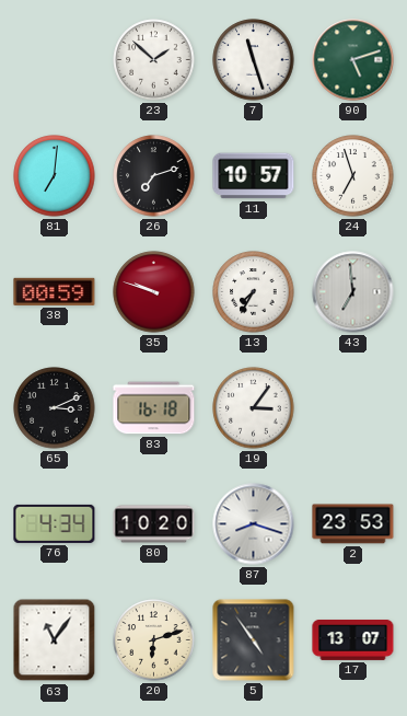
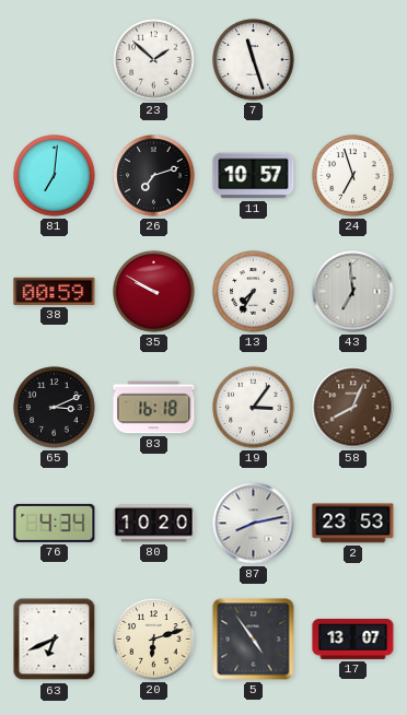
90: 5:12 -> none (353, 60)
35: 9:48 -> 9:50 (154, 292)
58: none -> 8:04 (353, 408)
87: 8:18 -> 8:13 (254, 524)
63: 11:06 -> 6:41 (55, 640)
